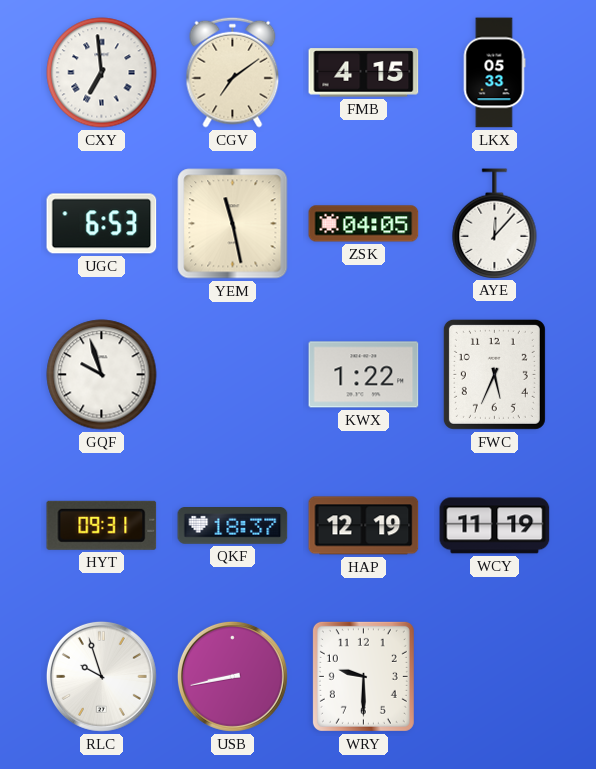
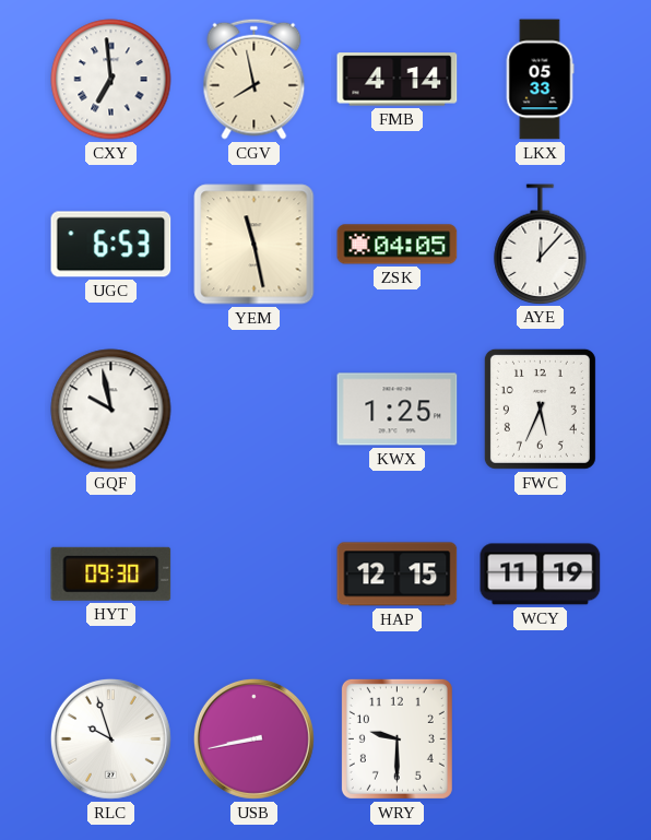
CGV: 7:09 -> 7:58 (255, 79)
FMB: 4:15 -> 4:14 (398, 80)
GQF: 9:57 -> 9:58 (111, 410)
KWX: 1:22 -> 1:25 (398, 410)
HYT: 09:31 -> 09:30 (111, 573)
QKF: 18:37 -> none (233, 526)
HAP: 12:19 -> 12:15 (398, 575)
